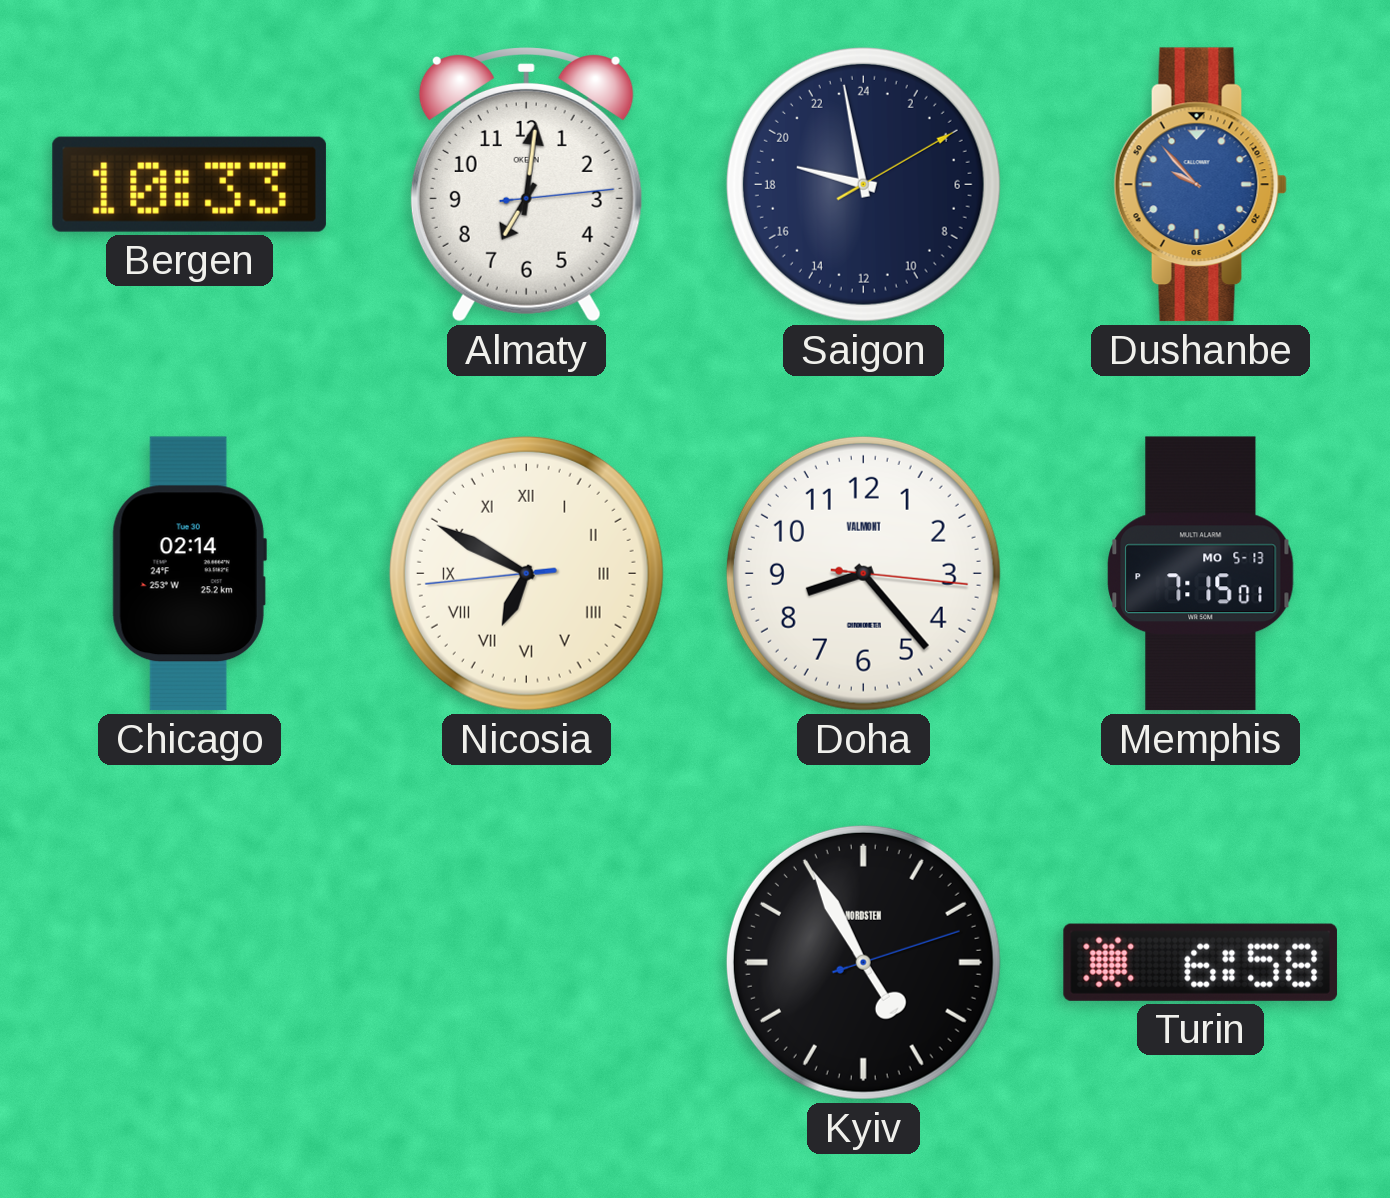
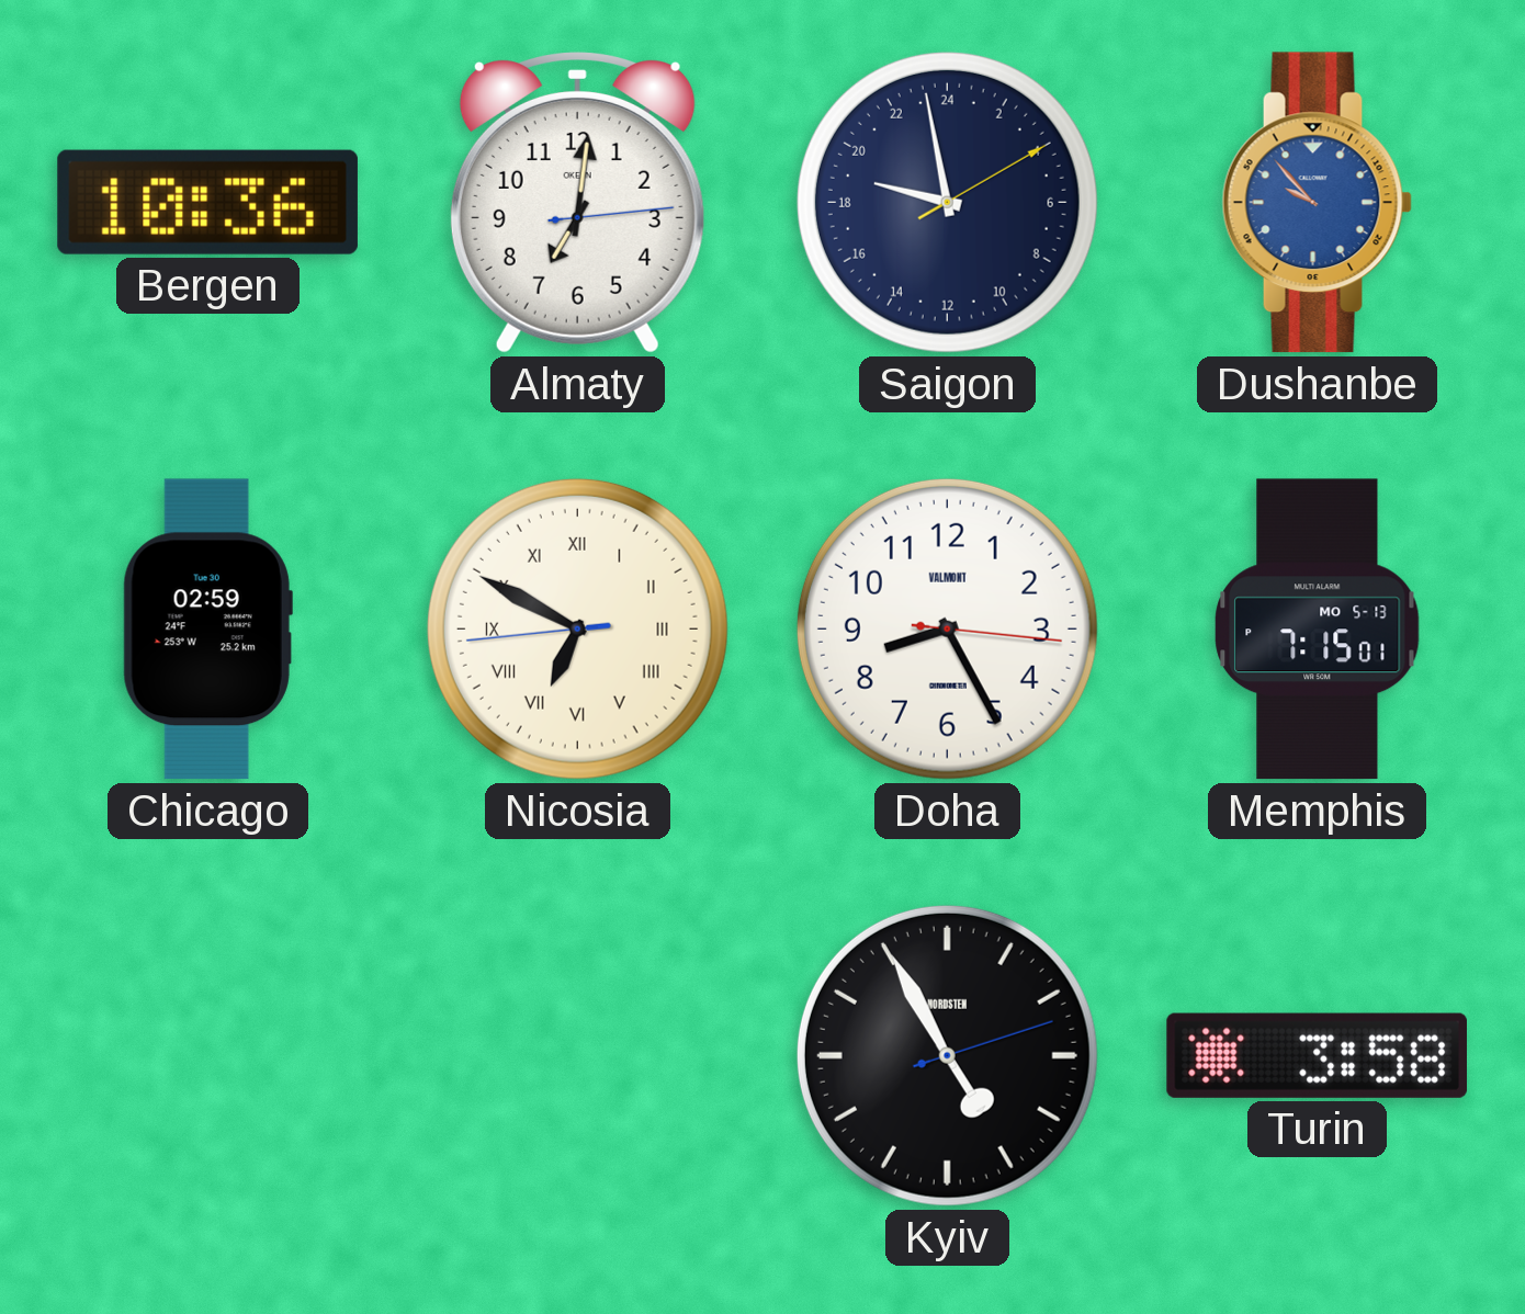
Bergen: 10:33 -> 10:36 (207, 202)
Chicago: 02:14 -> 02:59 (207, 630)
Doha: 8:23 -> 8:25 (947, 628)
Turin: 6:58 -> 3:58 (1317, 1055)
